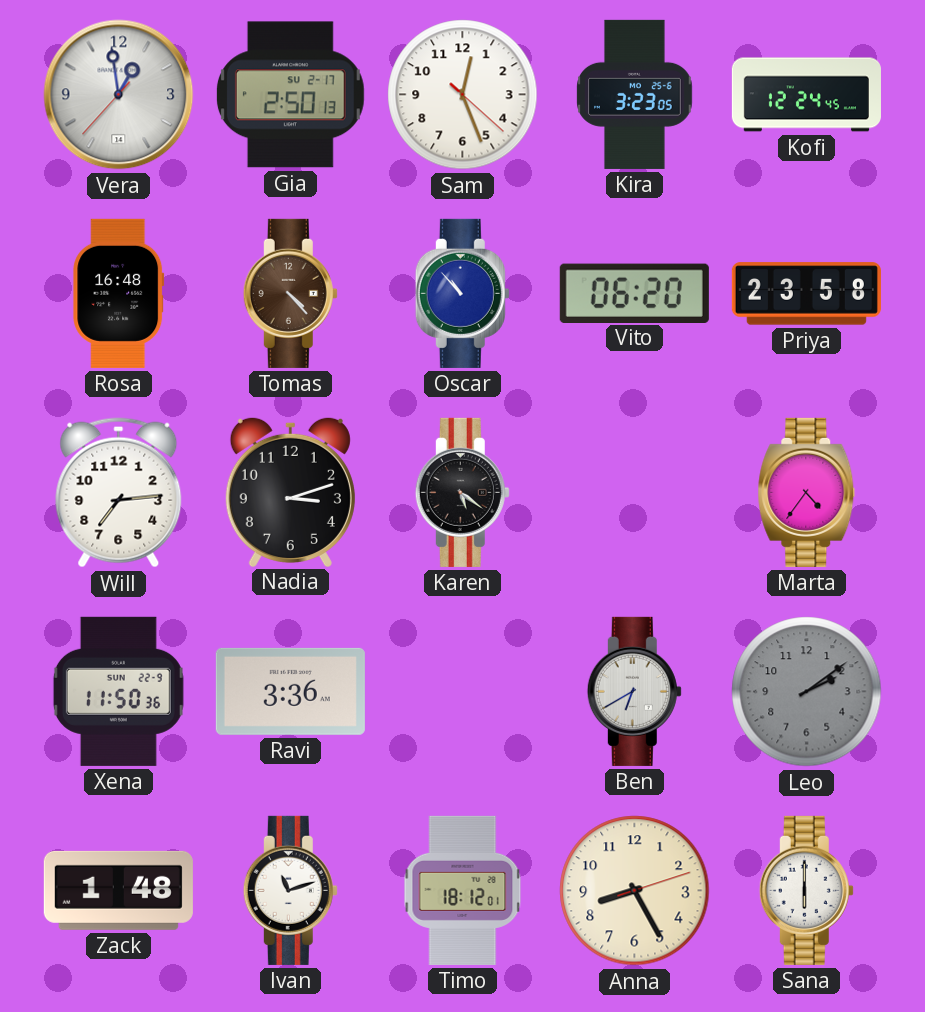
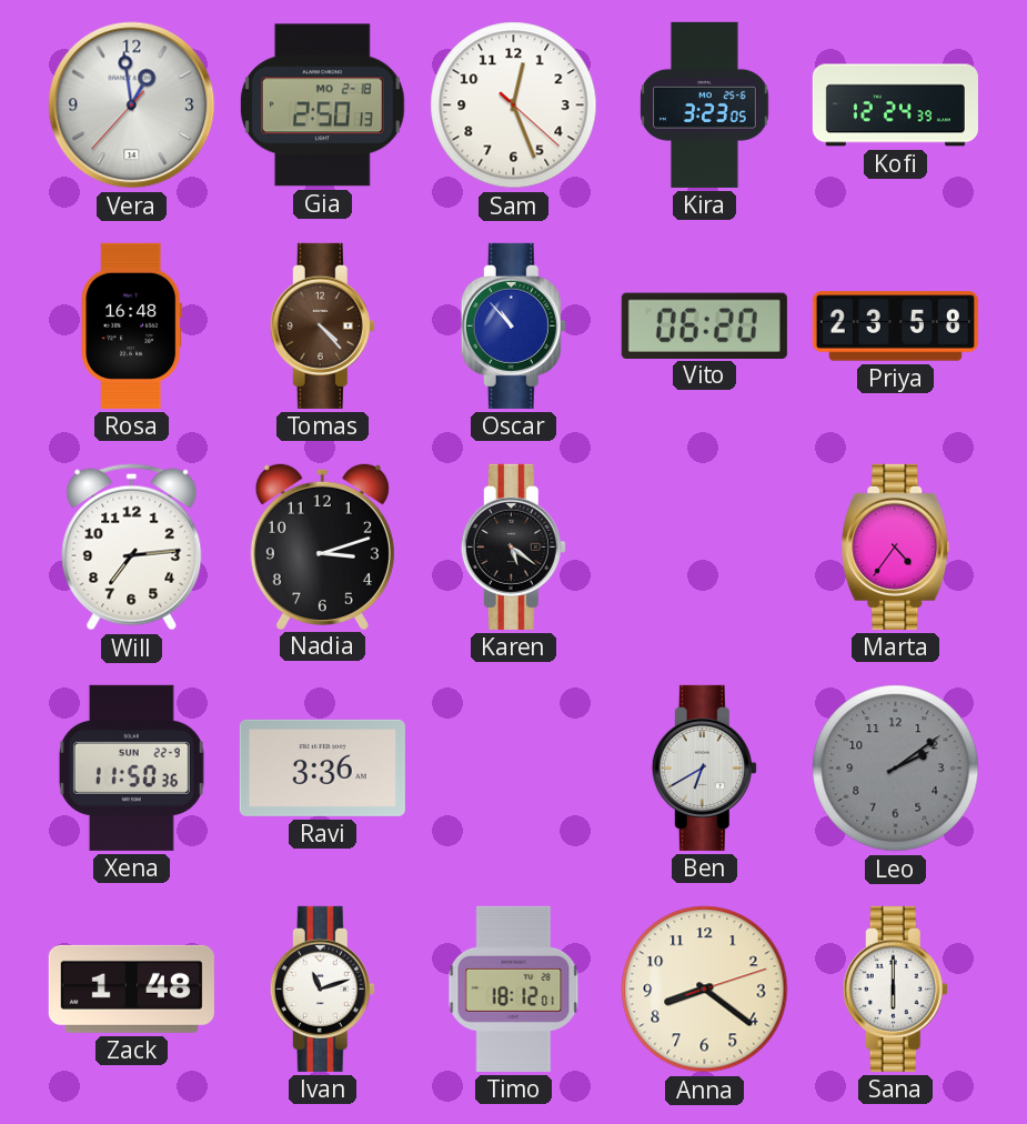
Gia date: SU 2-17 -> MO 2-18 (322, 106)
Kofi: 12:24:45 -> 12:24:39 (895, 106)
Anna: 8:25 -> 8:21 (705, 990)
